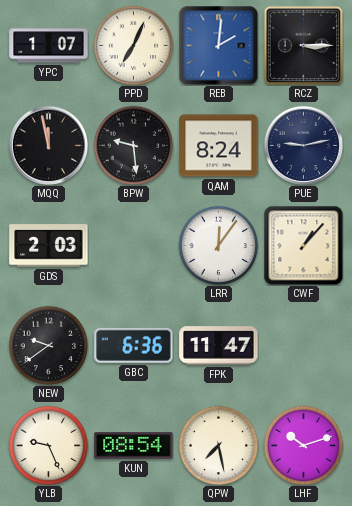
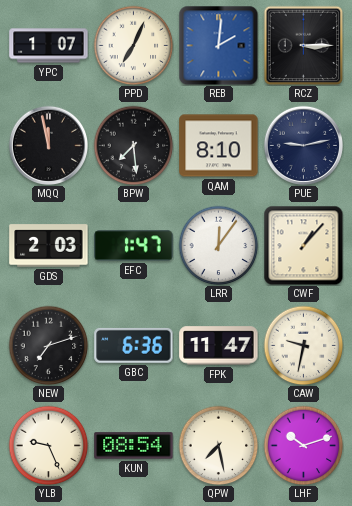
BPW: 9:29 -> 7:29 (133, 145)
QAM: 8:24 -> 8:10 (219, 146)
EFC: none -> 1:47 (134, 246)
NEW: 9:39 -> 7:12 (48, 345)
CAW: none -> 9:32 (303, 345)
